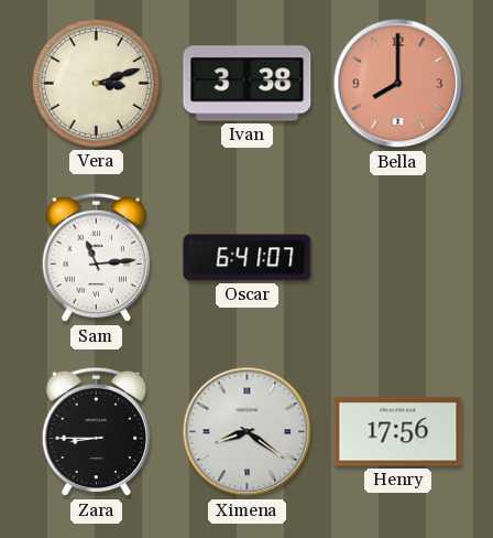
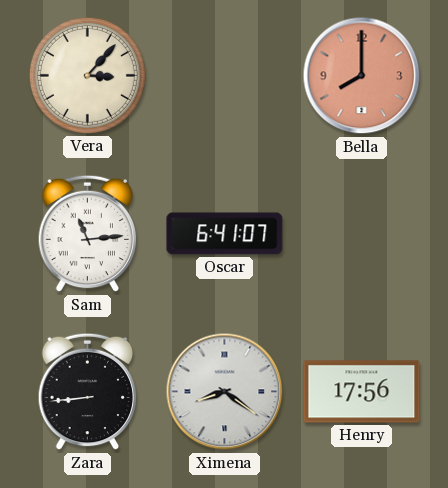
Vera: 3:12 -> 3:07 (87, 75)
Ivan: 3:38 -> none (248, 84)
Zara: 8:45 -> 8:44 (88, 392)
